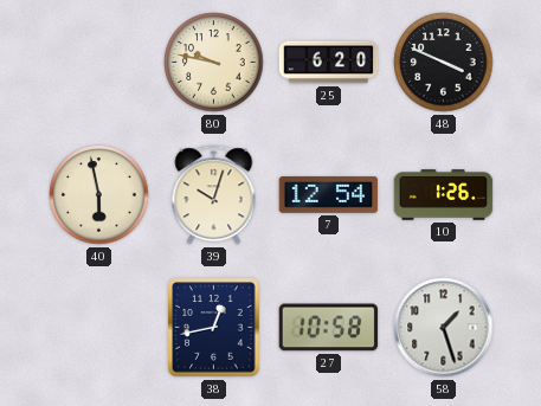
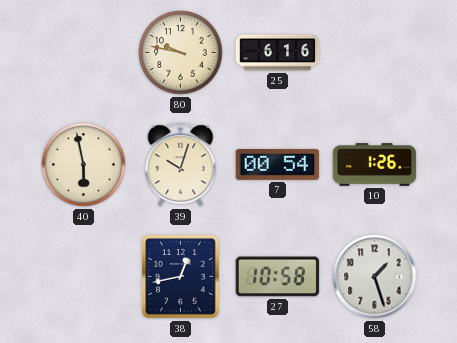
25: 6:20 -> 6:16 (278, 53)
48: 3:49 -> none (444, 63)
7: 12:54 -> 00:54 (278, 164)
